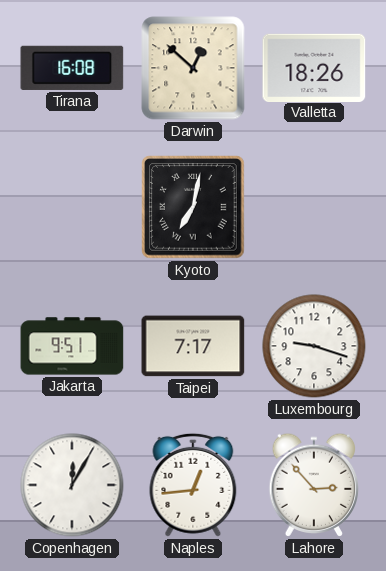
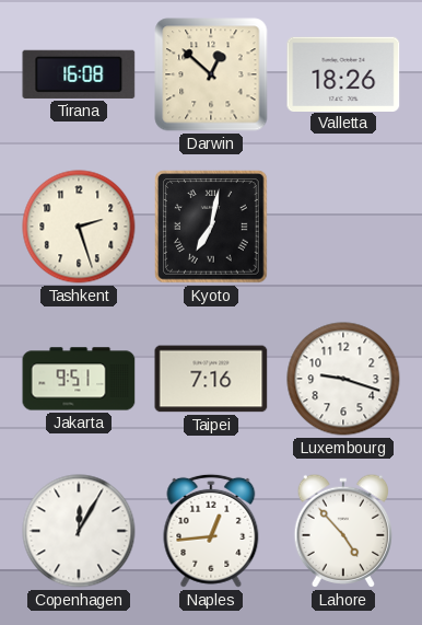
Tashkent: none -> 2:27 (79, 227)
Taipei: 7:17 -> 7:16 (211, 379)
Lahore: 2:53 -> 4:53 (342, 531)
